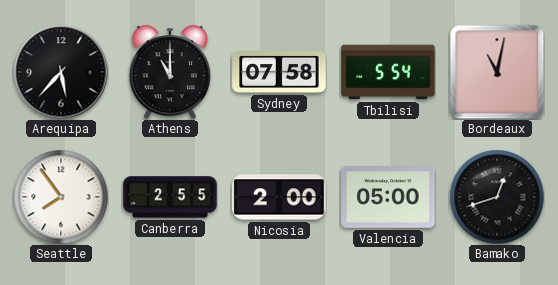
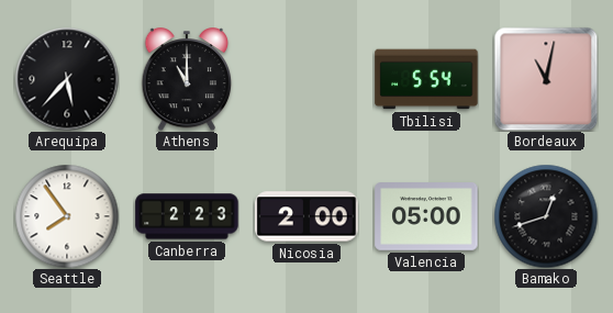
Sydney: 07:58 -> none (279, 72)
Canberra: 2:55 -> 2:23 (187, 216)
